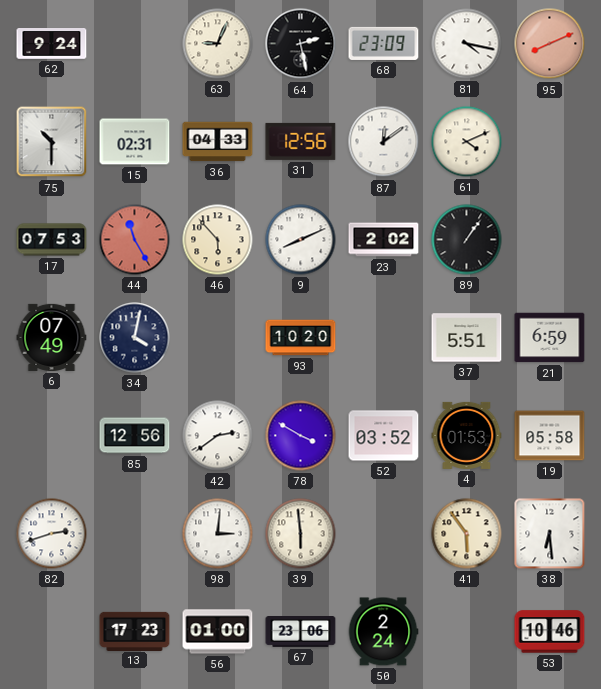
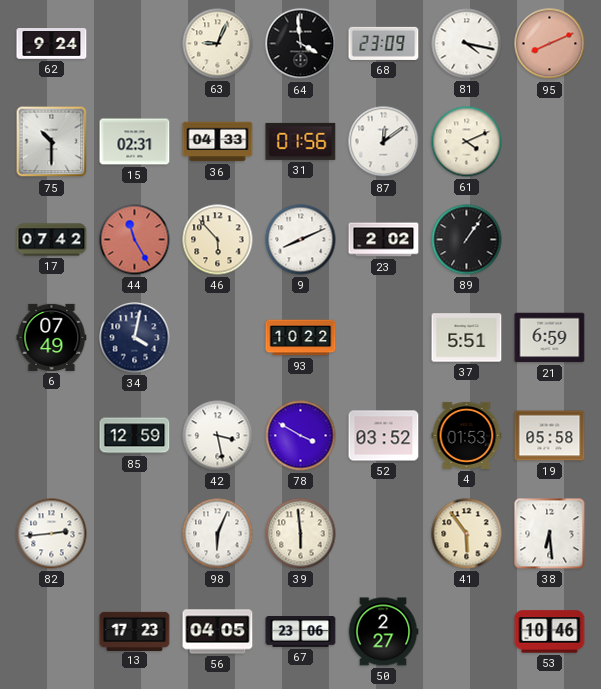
64: 2:28 -> 3:59 (301, 44)
31: 12:56 -> 01:56 (301, 141)
17: 07:53 -> 07:42 (52, 240)
93: 10:20 -> 10:22 (301, 338)
85: 12:56 -> 12:59 (135, 436)
42: 2:39 -> 3:28 (218, 436)
82: 2:42 -> 2:44 (52, 534)
98: 3:01 -> 6:04 (218, 534)
56: 01:00 -> 04:05 (218, 632)
50: 2:24 -> 2:27 (383, 632)
